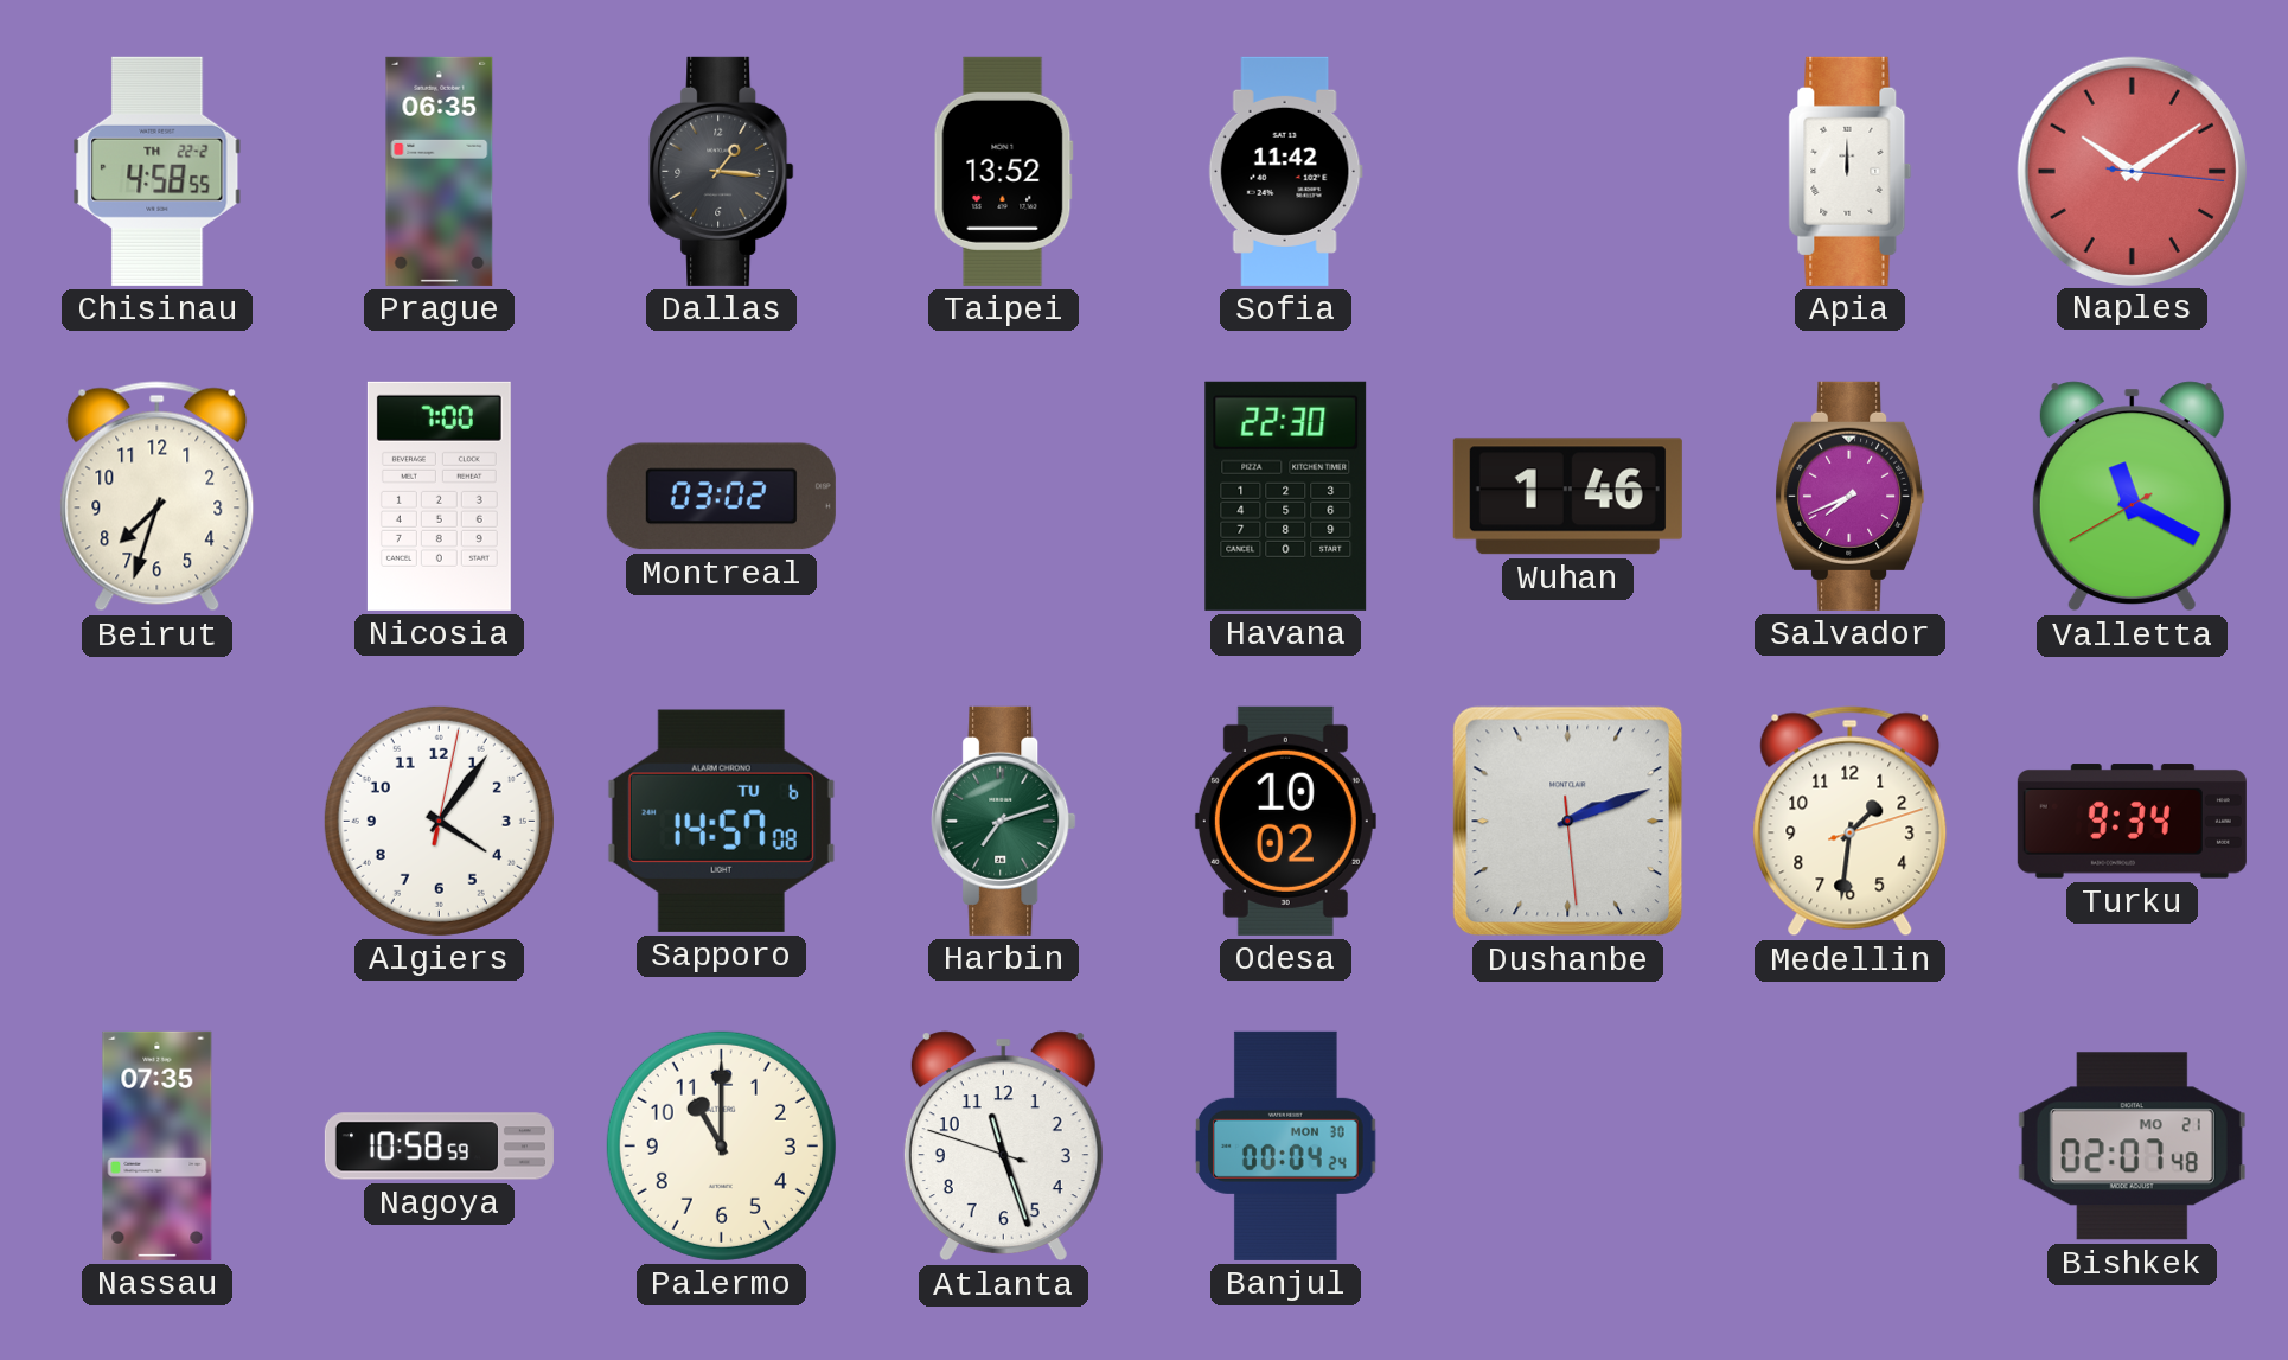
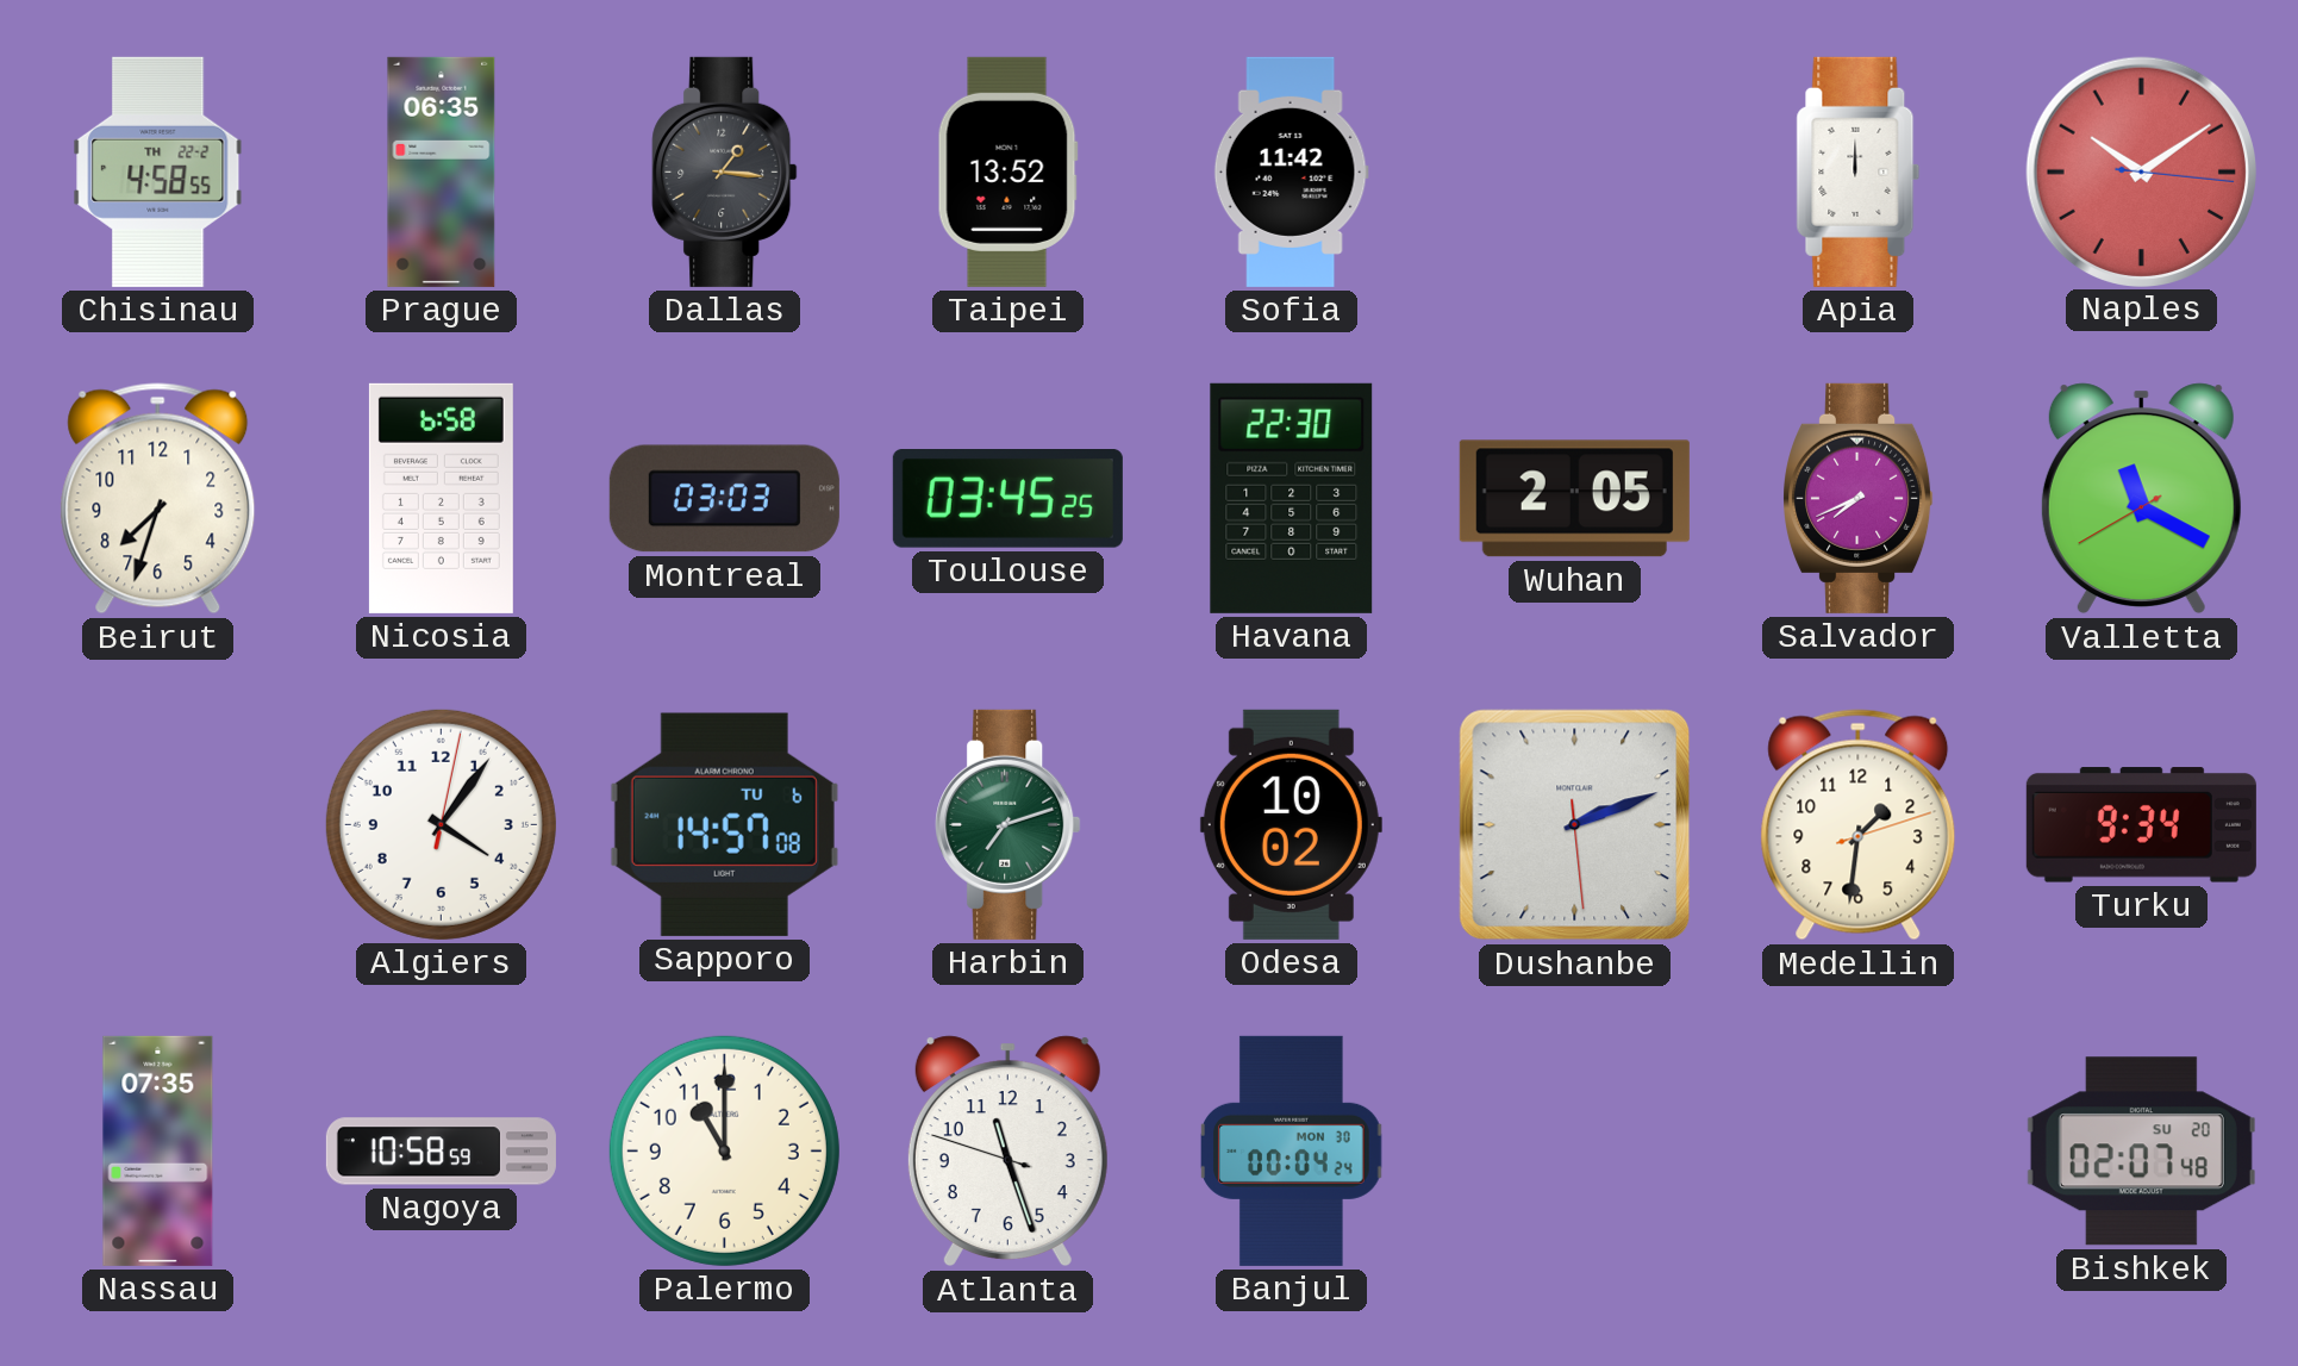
Nicosia: 7:00 -> 6:58 (441, 498)
Montreal: 03:02 -> 03:03 (724, 499)
Toulouse: none -> 03:45 (1007, 499)
Wuhan: 1:46 -> 2:05 (1574, 499)
Bishkek date: MO 21 -> SU 20 (2141, 1152)
